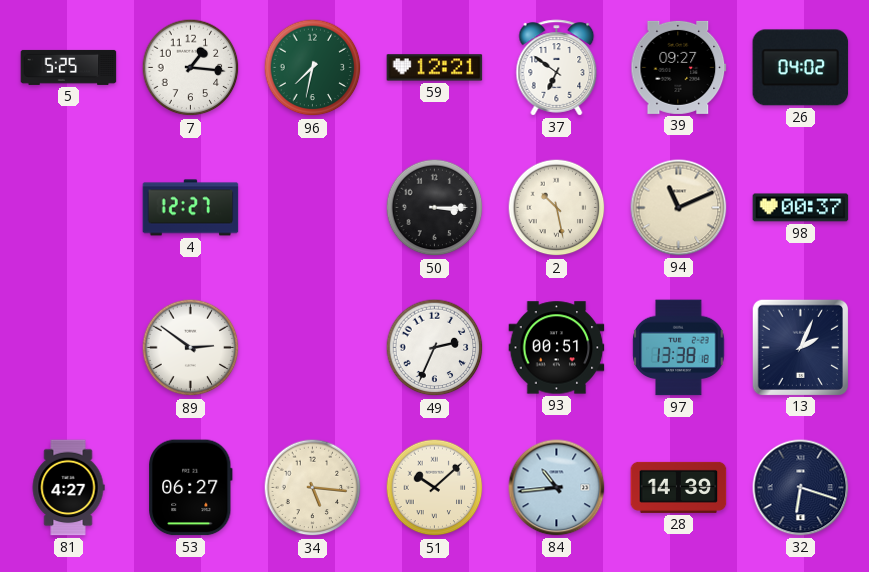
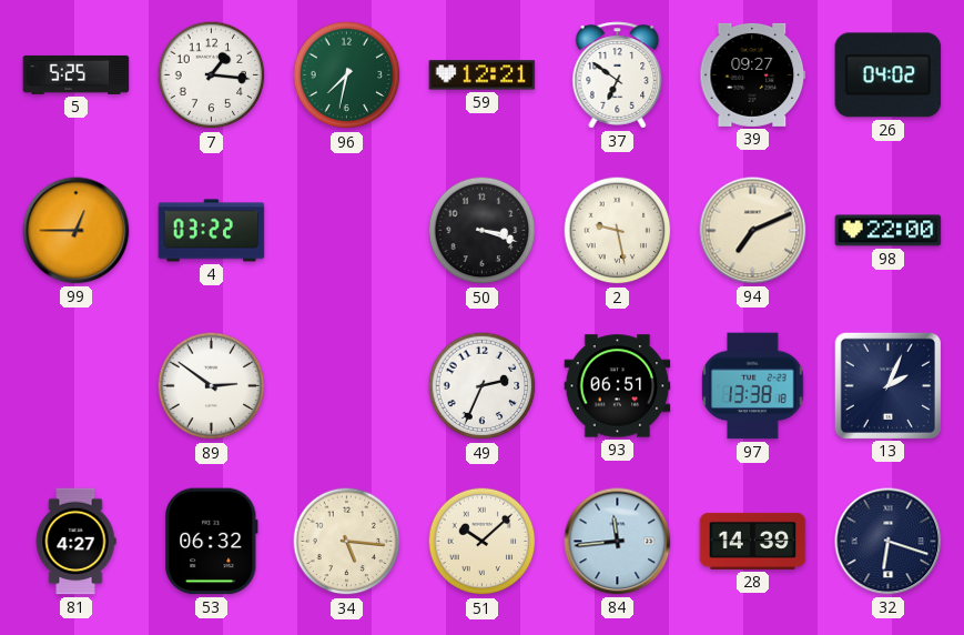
99: none -> 12:45 (77, 231)
4: 12:27 -> 03:22 (212, 231)
50: 3:15 -> 3:18 (483, 231)
2: 10:28 -> 9:28 (618, 231)
94: 11:11 -> 7:11 (753, 231)
98: 00:37 -> 22:00 (889, 231)
93: 00:51 -> 06:51 (618, 386)
53: 06:27 -> 06:32 (212, 542)
84: 10:44 -> 11:44 (618, 542)
